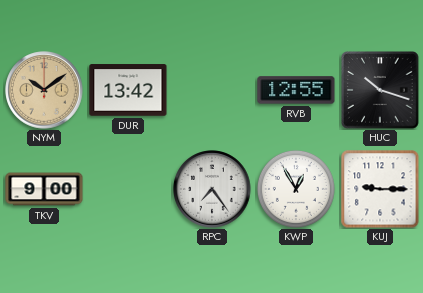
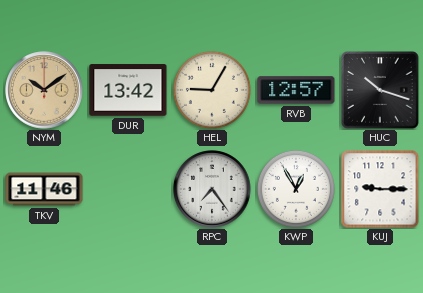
HEL: none -> 9:05 (212, 90)
RVB: 12:55 -> 12:57 (296, 90)
TKV: 9:00 -> 11:46 (44, 189)
